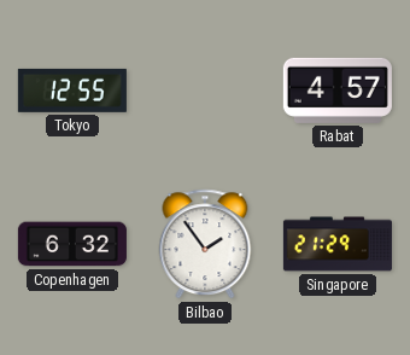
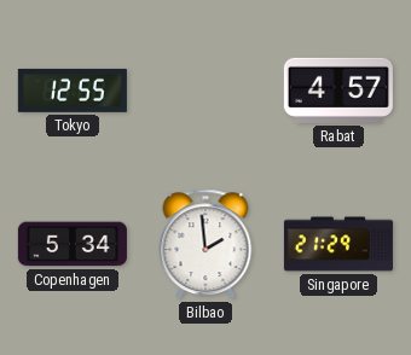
Copenhagen: 6:32 -> 5:34 (73, 244)
Bilbao: 1:54 -> 1:59 (205, 244)
